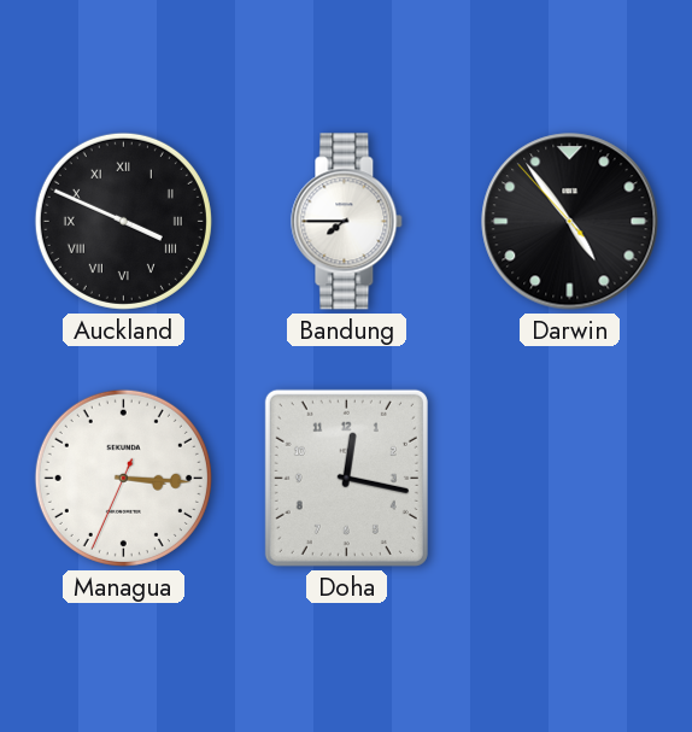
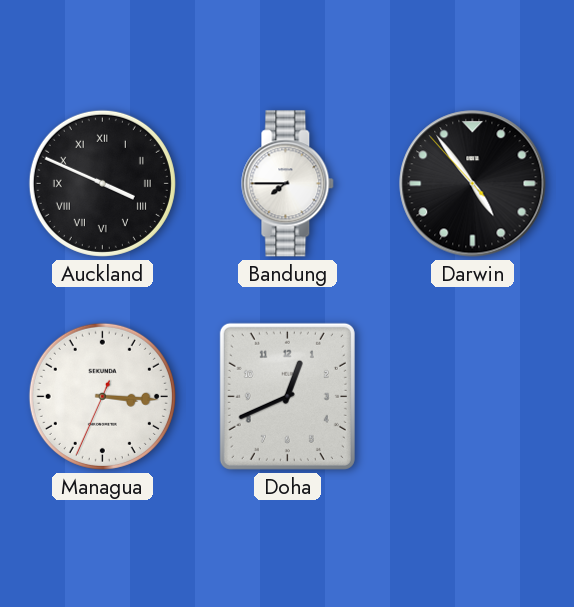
Doha: 12:17 -> 12:41 (287, 396)
